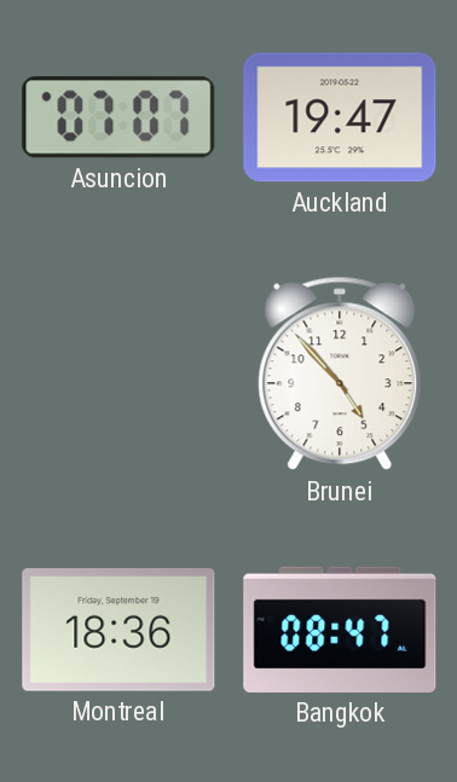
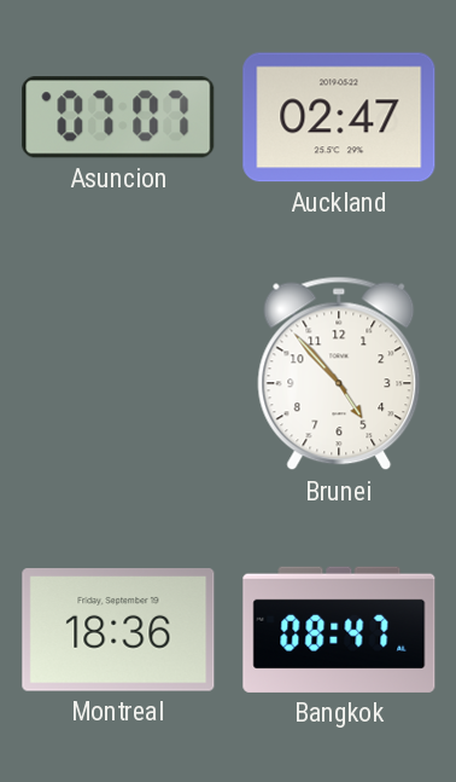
Auckland: 19:47 -> 02:47 (339, 117)
